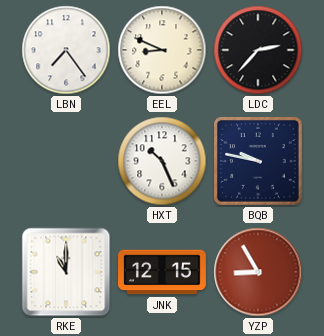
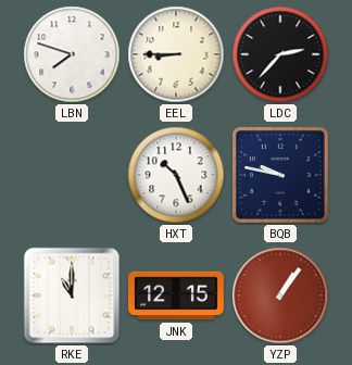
LBN: 7:24 -> 7:48 (72, 54)
EEL: 8:49 -> 8:45 (176, 54)
YZP: 8:55 -> 1:06 (280, 295)
